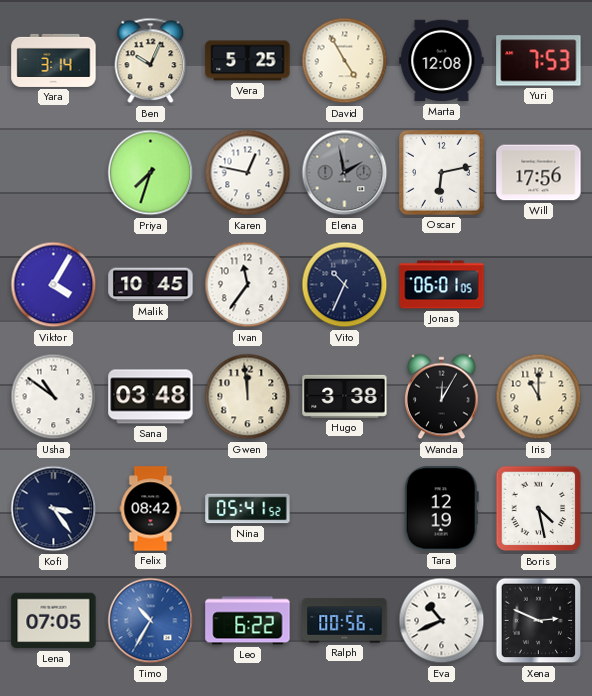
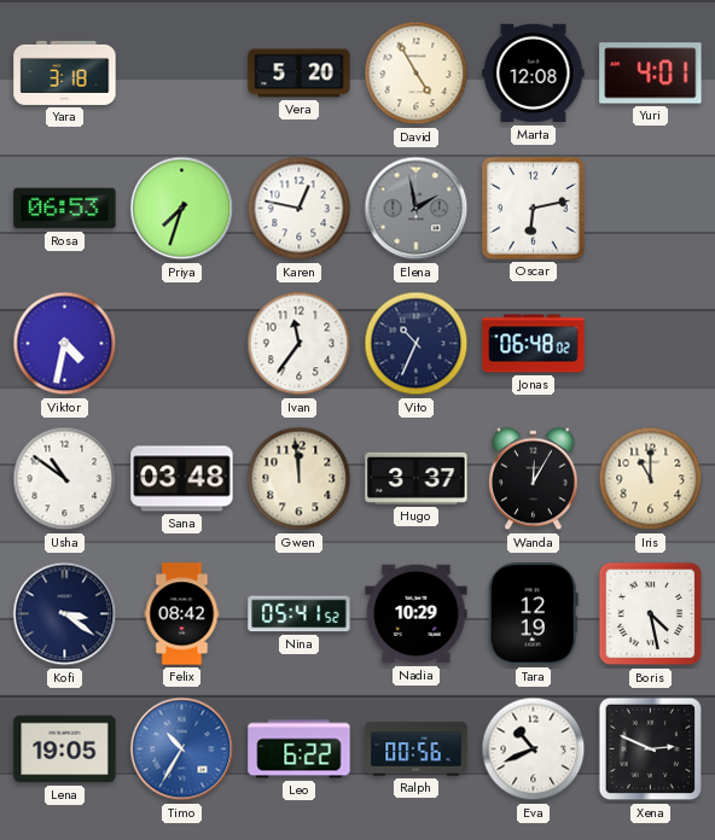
Yara: 3:14 -> 3:18 (65, 72)
Ben: 10:04 -> none (151, 61)
Vera: 5:25 -> 5:20 (300, 74)
Yuri: 7:53 -> 4:01 (651, 74)
Rosa: none -> 06:53 (65, 209)
Will: 17:56 -> none (539, 173)
Viktor: 4:05 -> 4:32 (65, 344)
Malik: 10:45 -> none (151, 285)
Jonas: 06:01 -> 06:48 (534, 344)
Hugo: 3:38 -> 3:37 (417, 478)
Kofi: 3:24 -> 3:21 (65, 614)
Nadia: none -> 10:29 (417, 614)
Lena: 07:05 -> 19:05 (65, 749)
